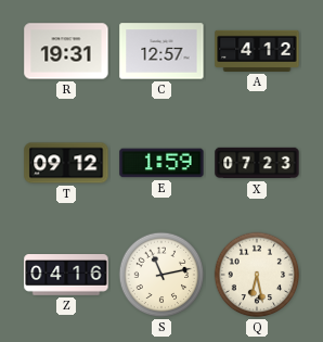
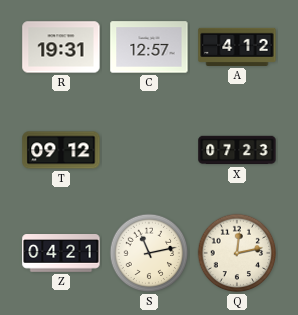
E: 1:59 -> none (161, 163)
Z: 04:16 -> 04:21 (61, 254)
Q: 6:28 -> 12:13 (237, 253)
